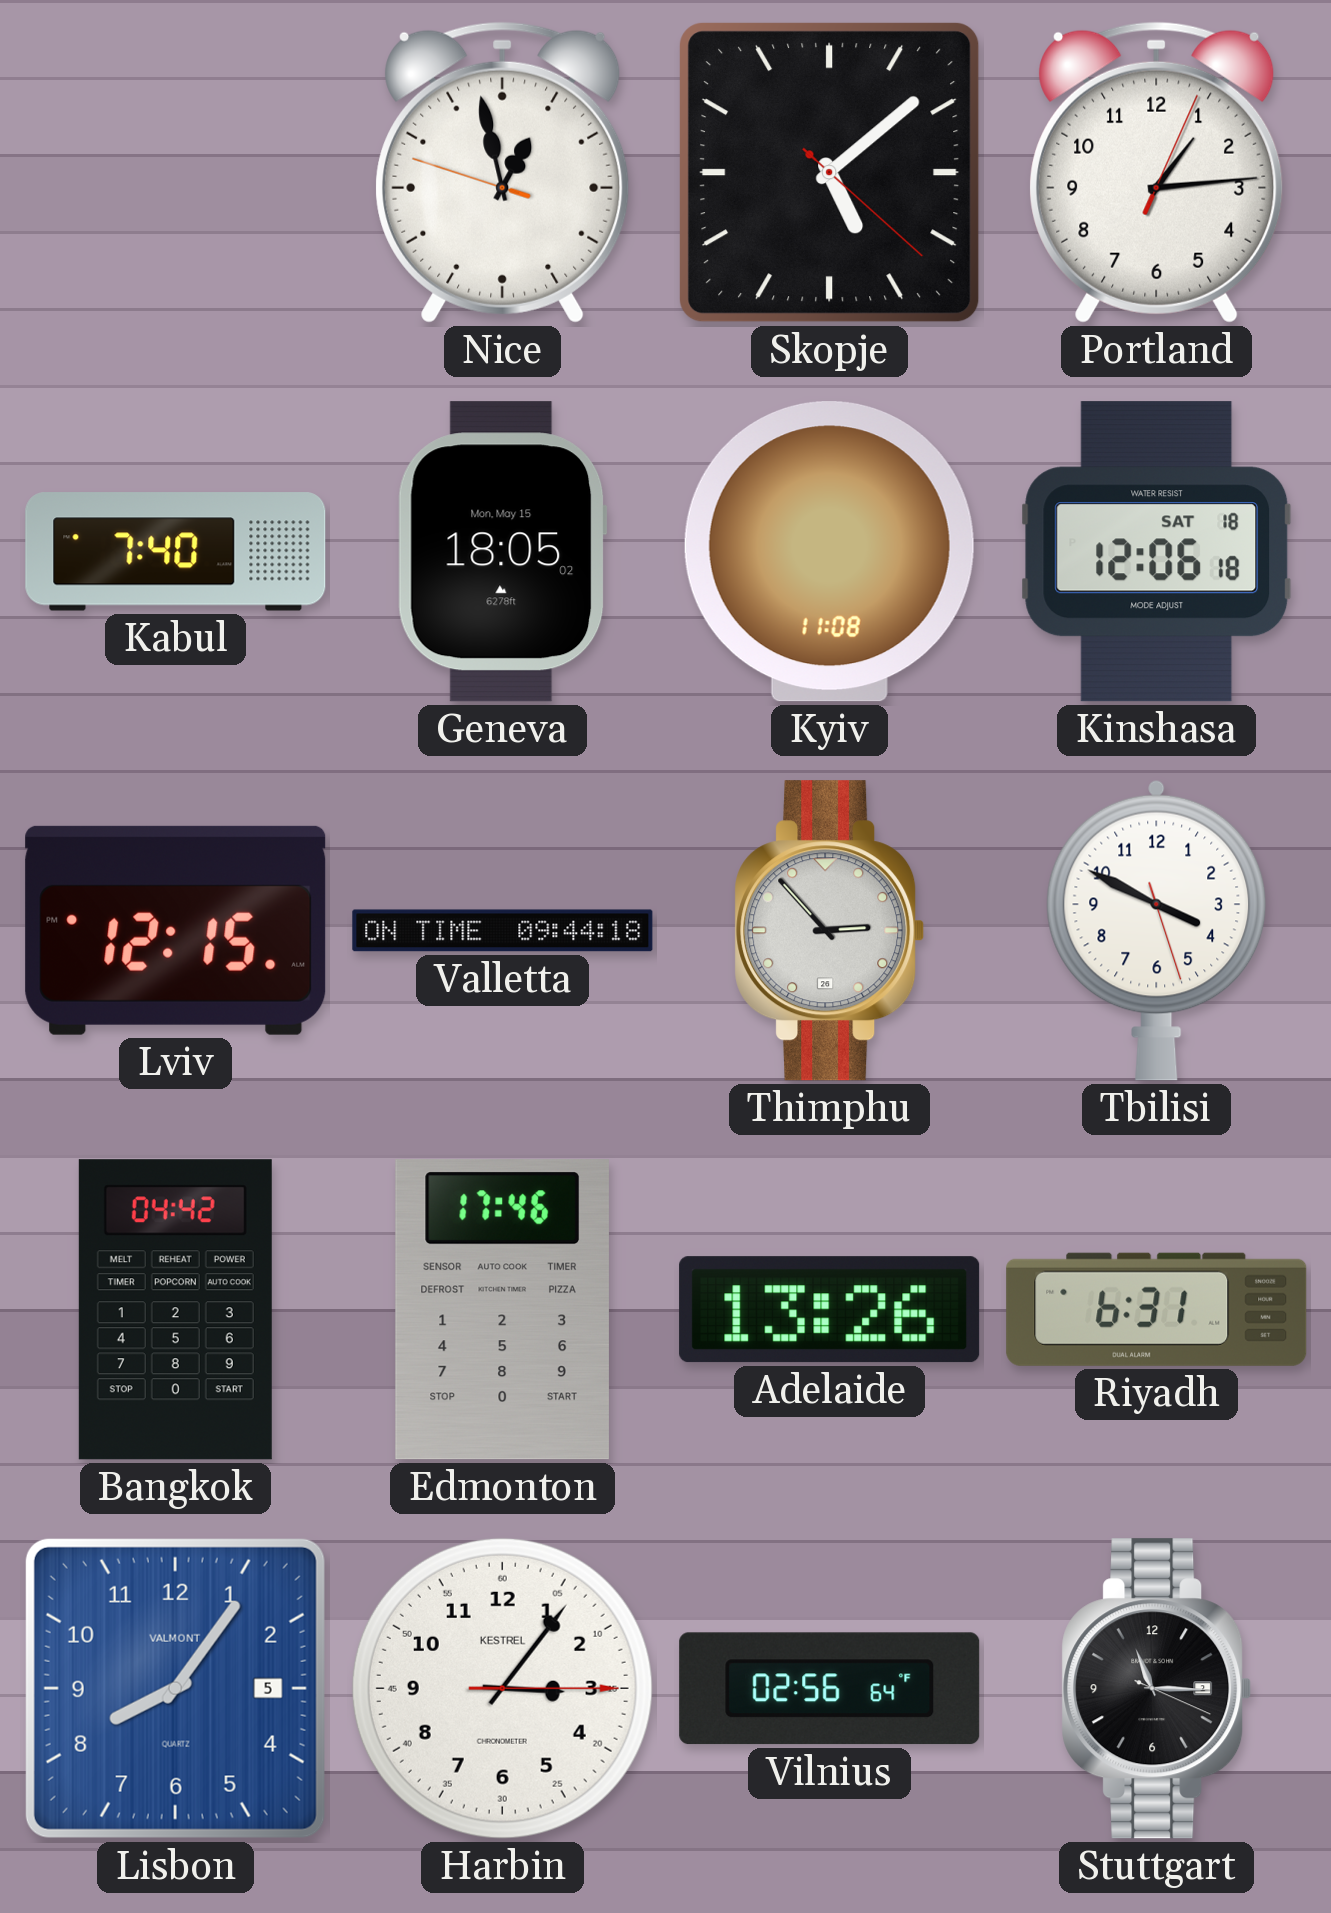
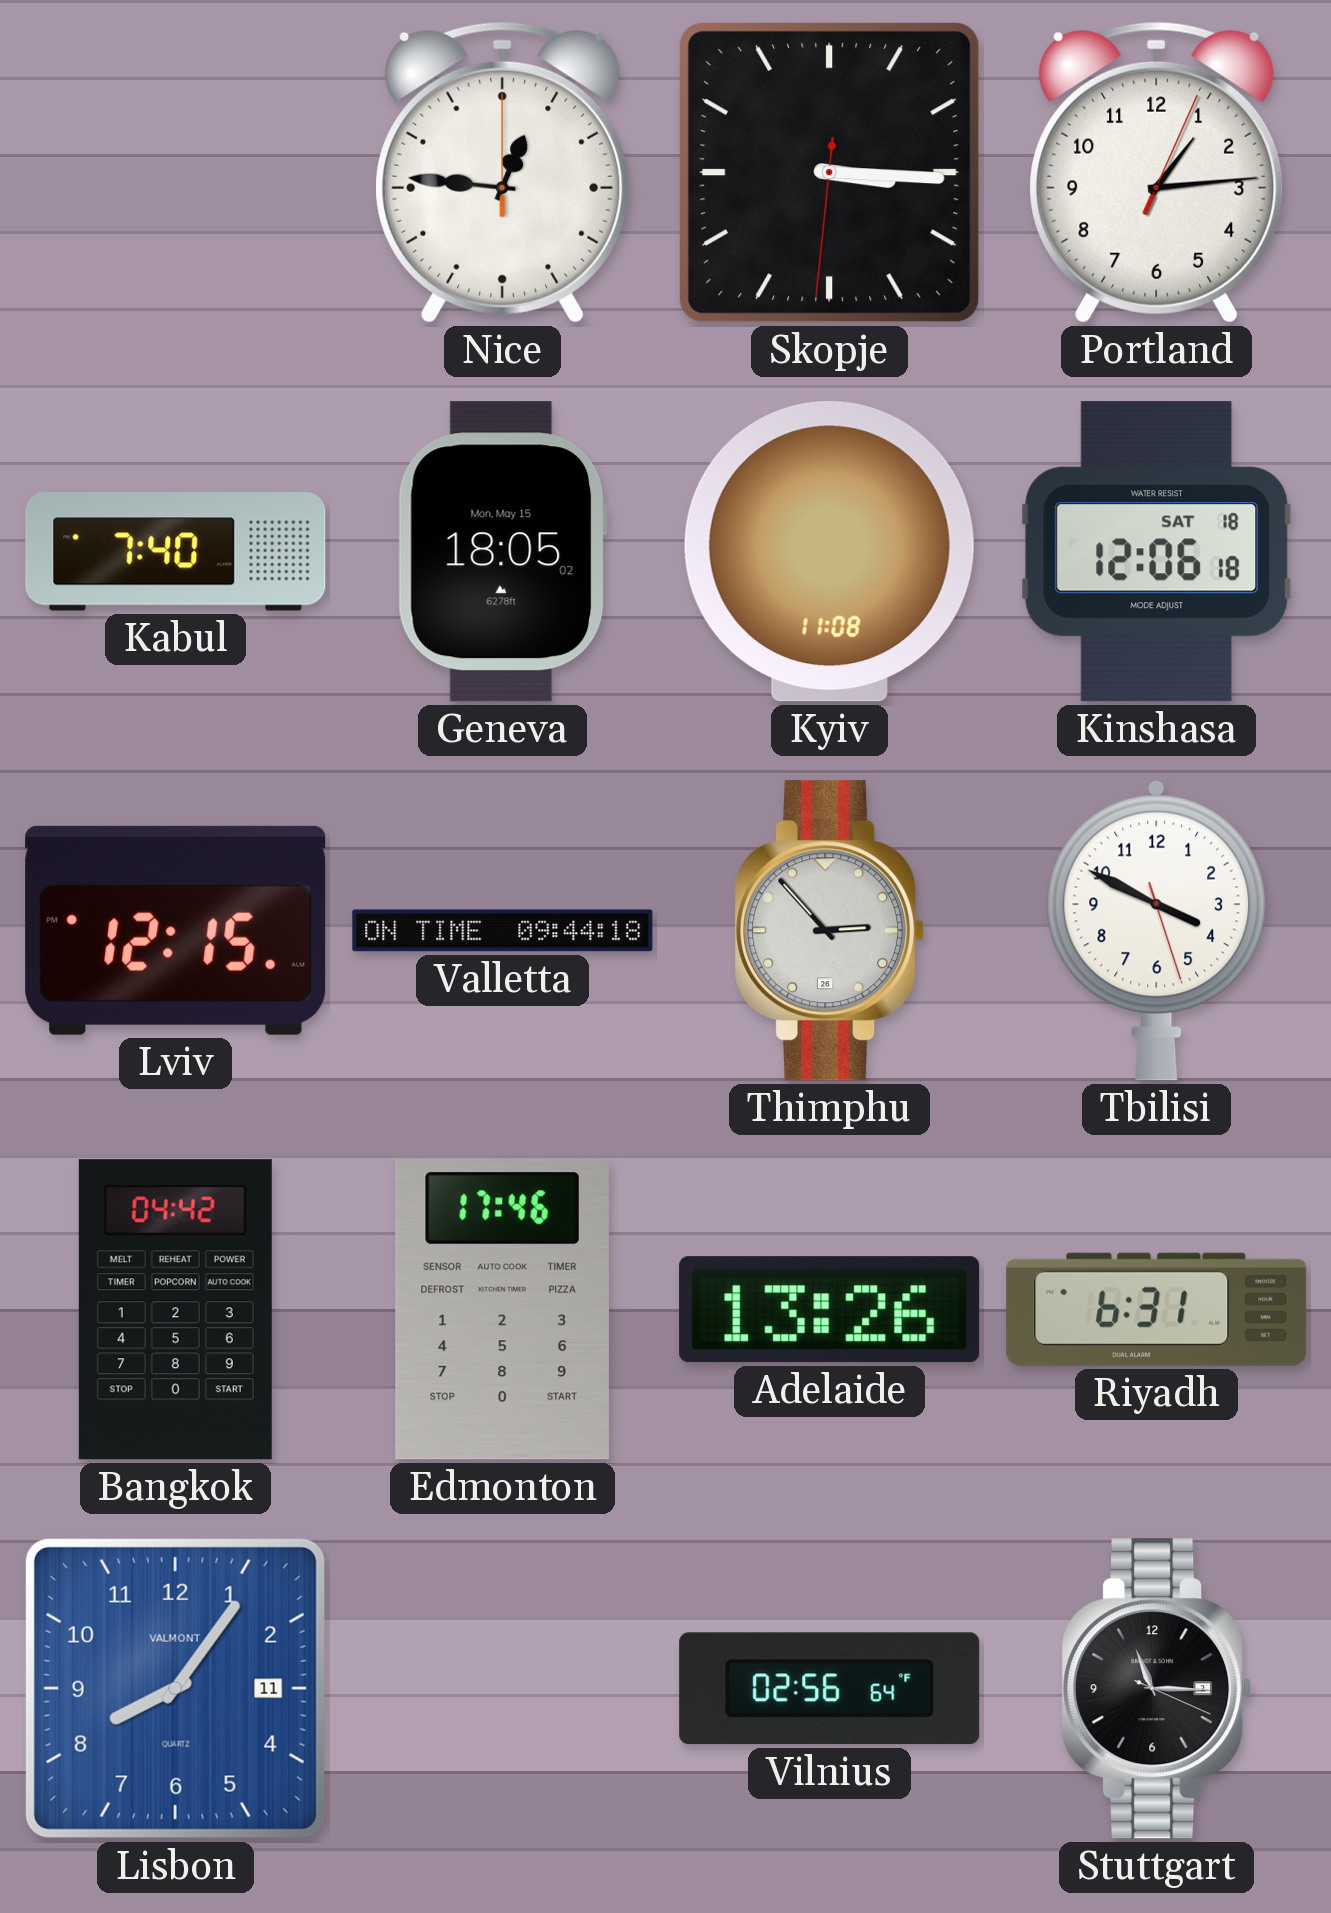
Nice: 12:57 -> 12:46 (503, 172)
Skopje: 5:08 -> 3:15 (830, 173)
Lisbon date: 5 -> 11 (175, 1688)
Harbin: 3:06 -> none (502, 1688)
